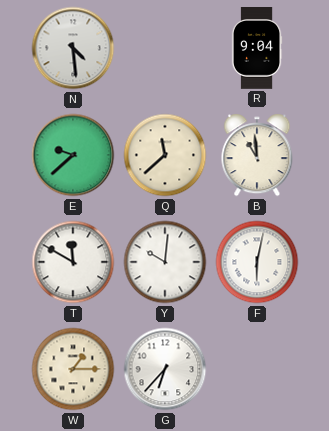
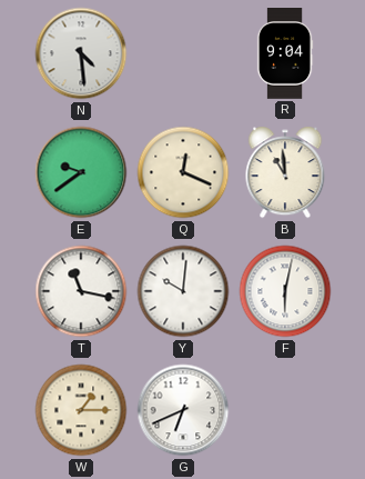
E: 9:38 -> 9:39 (81, 172)
Q: 11:38 -> 12:19 (183, 172)
T: 11:50 -> 11:17 (81, 291)
G: 6:37 -> 6:41 (183, 410)
